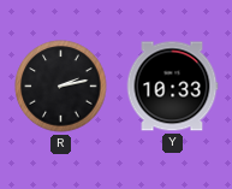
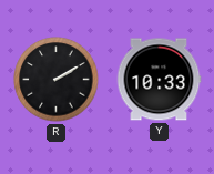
R: 2:13 -> 2:10 (57, 80)
